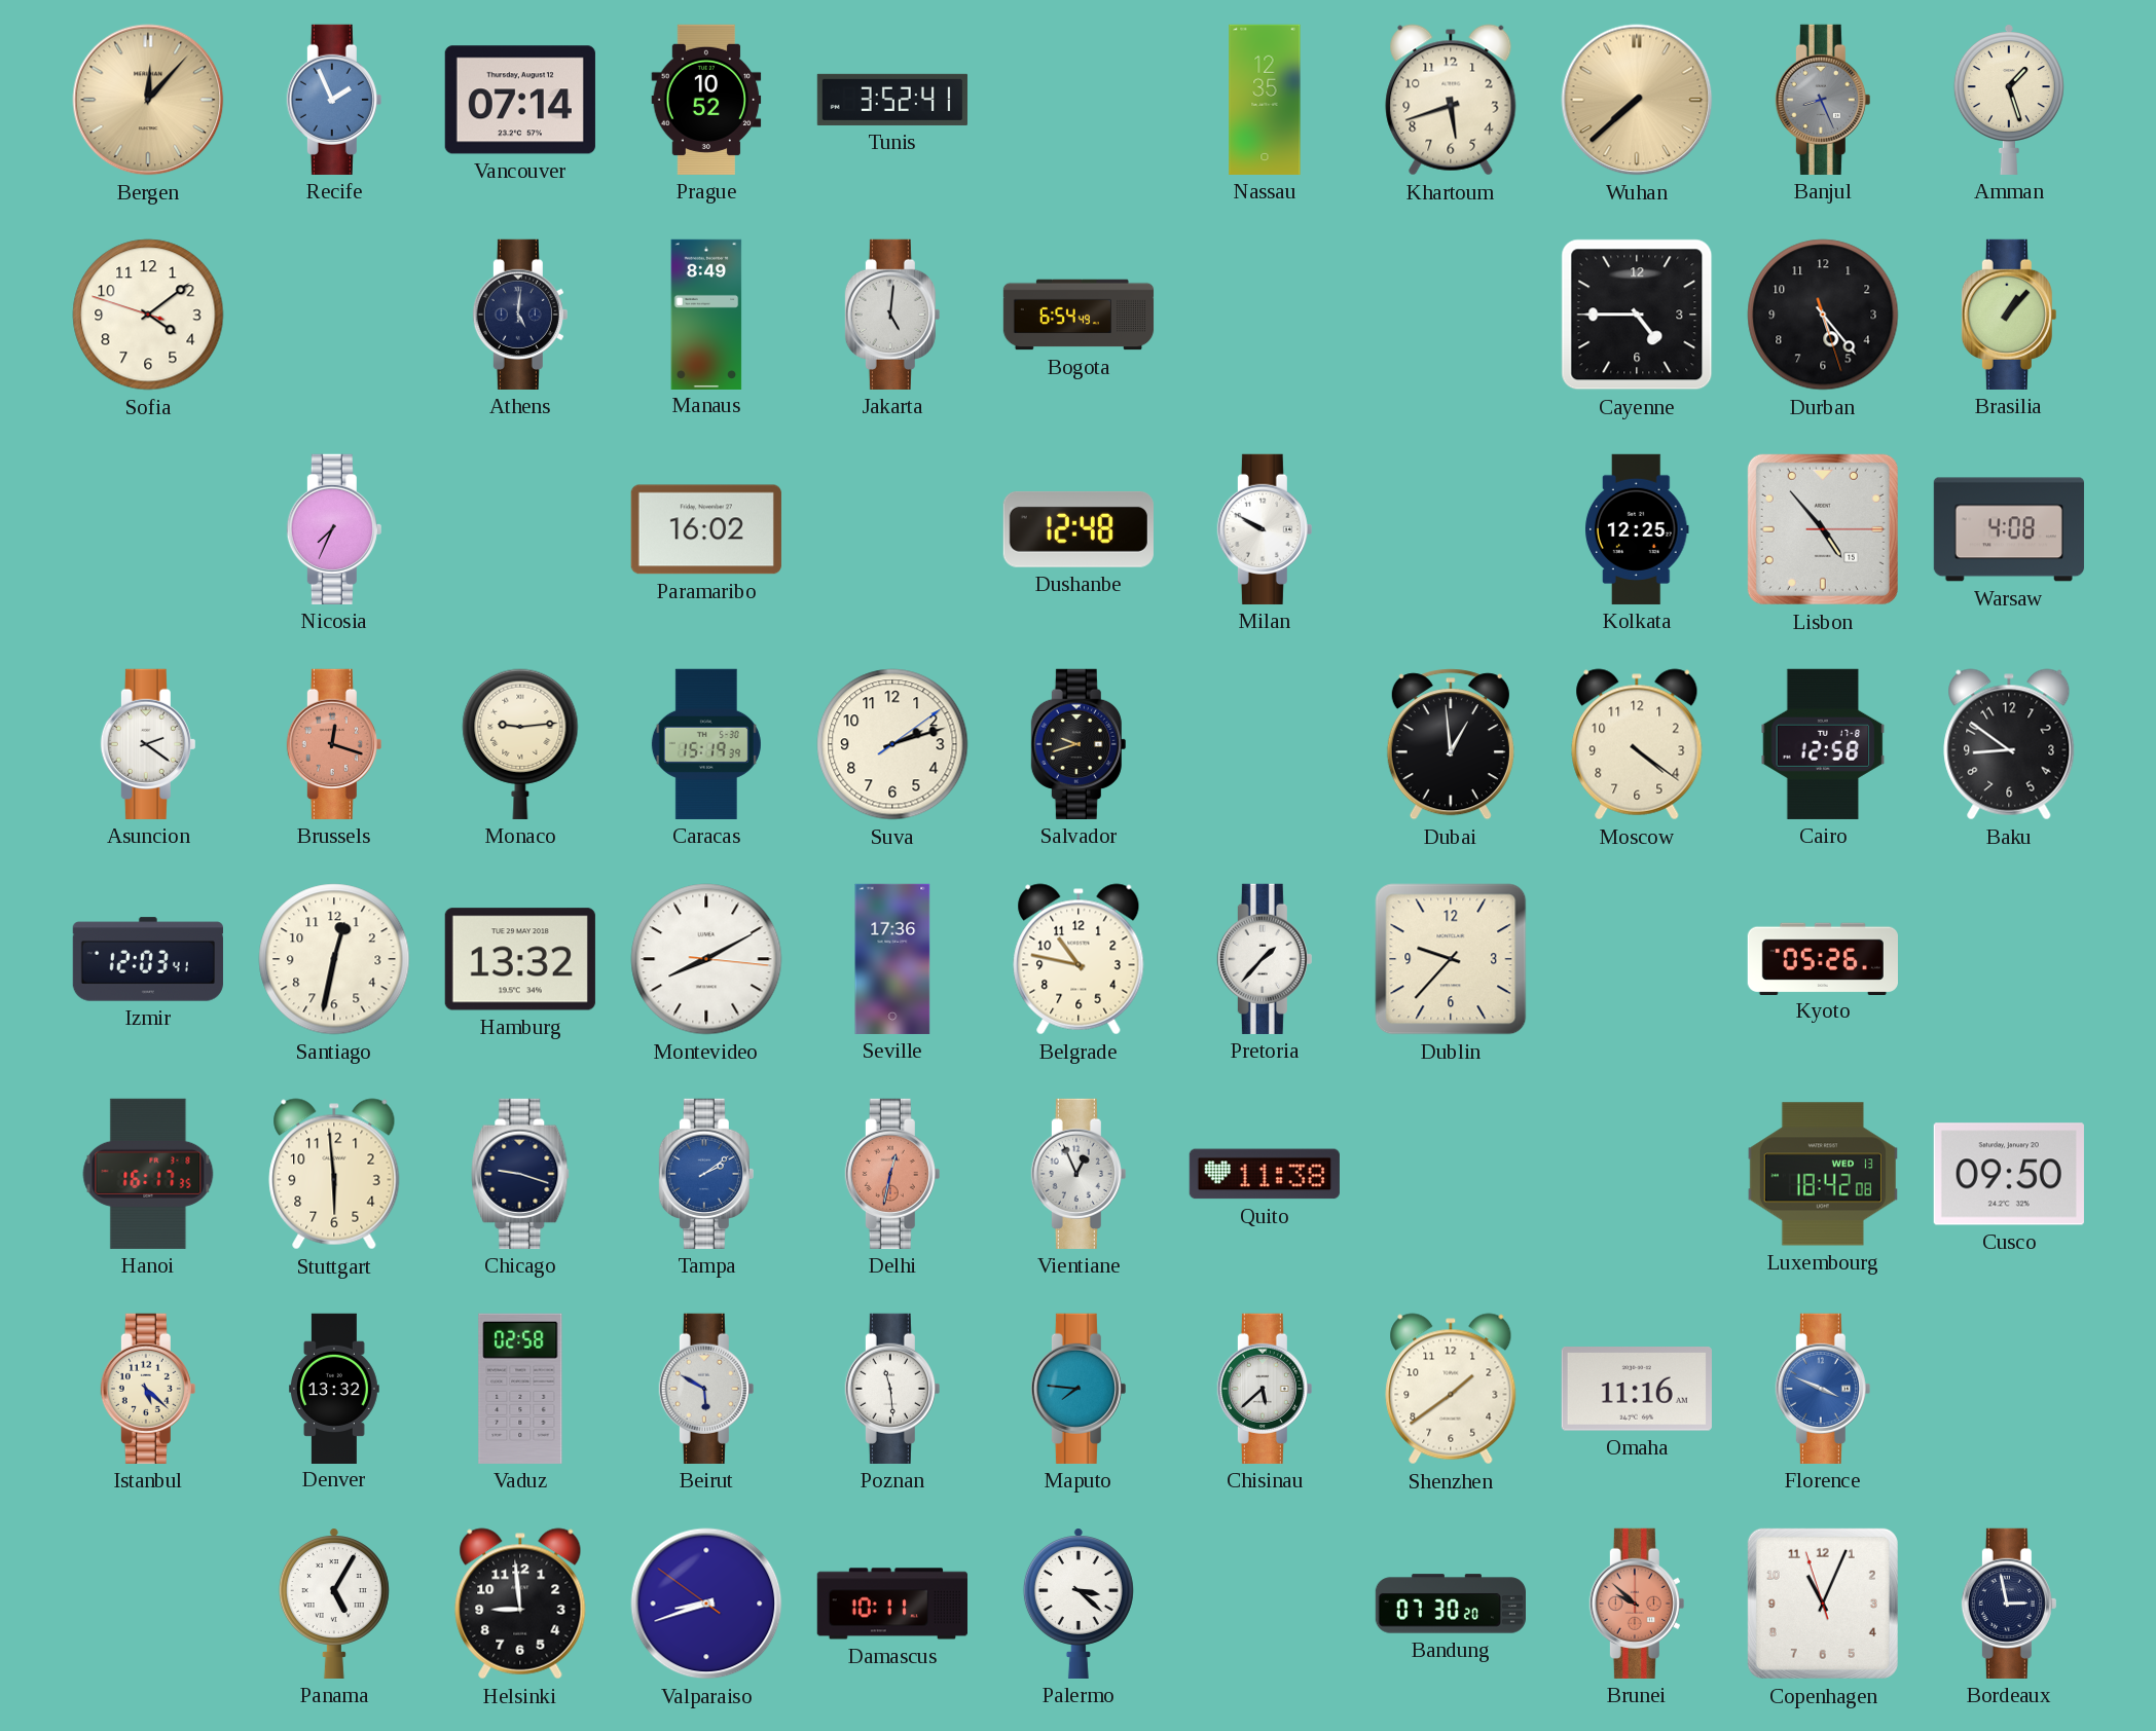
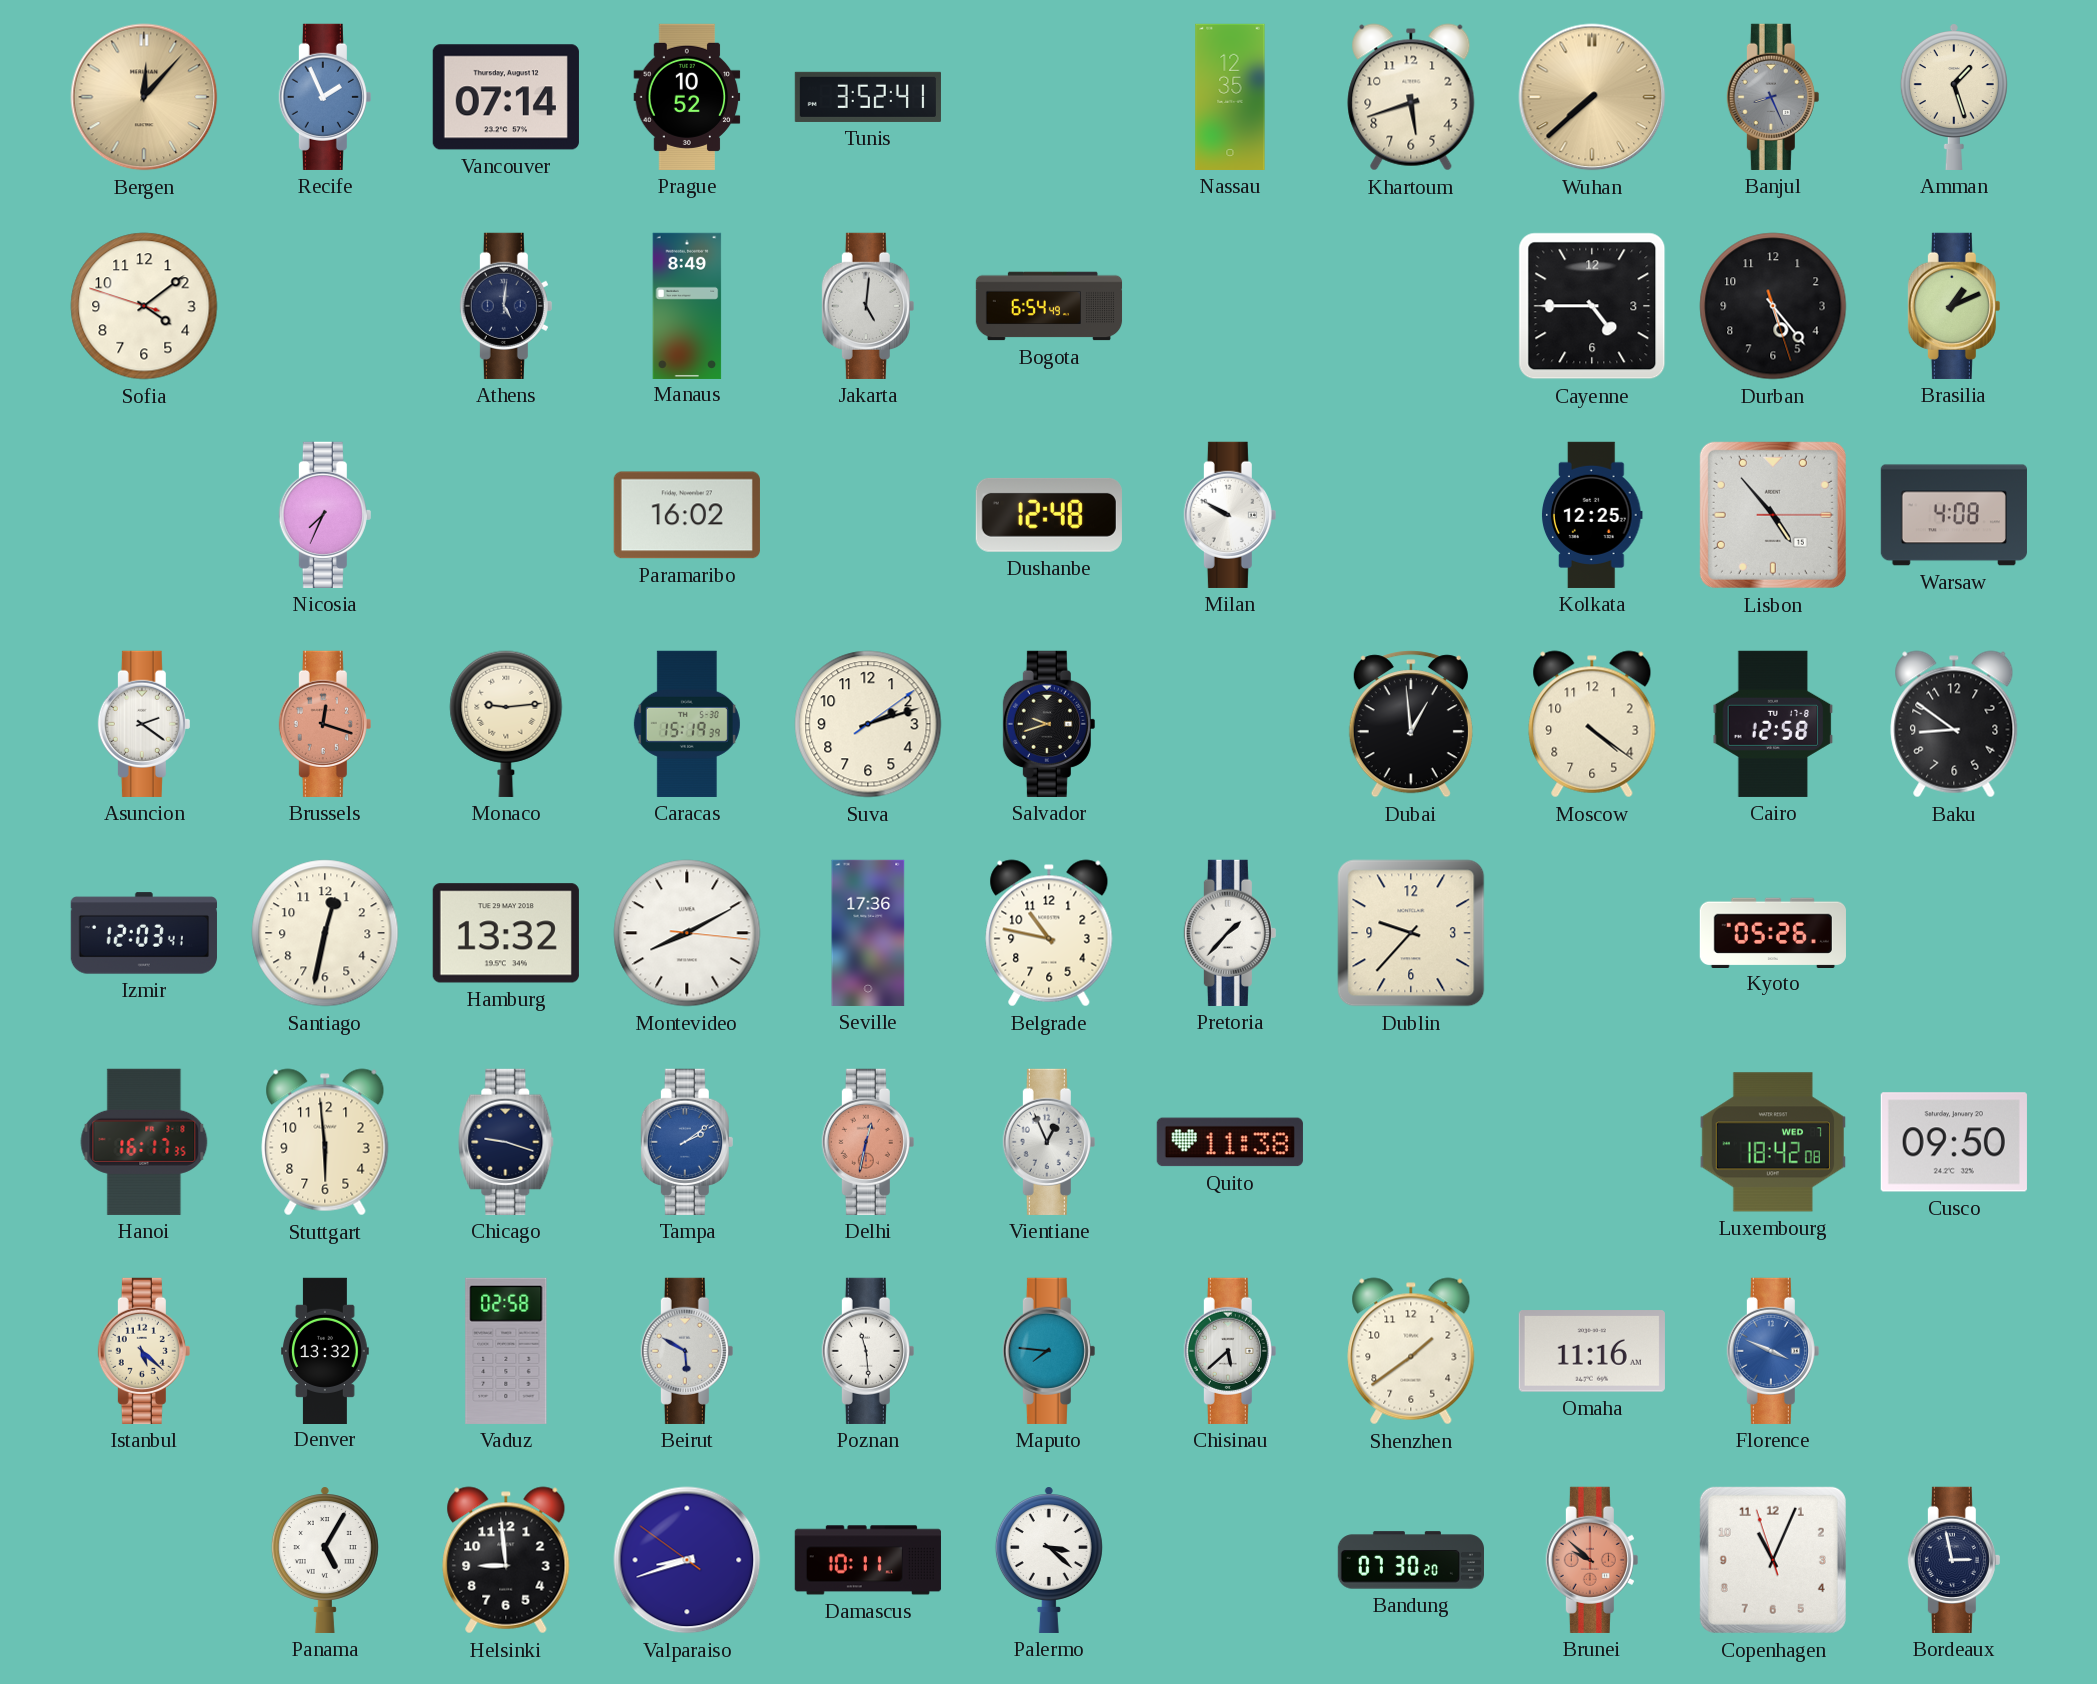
Brasilia: 1:07 -> 1:11 (1954, 306)
Luxembourg date: WED 13 -> WED 7 (1773, 1142)
